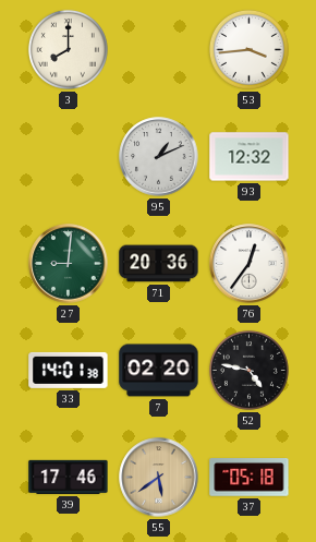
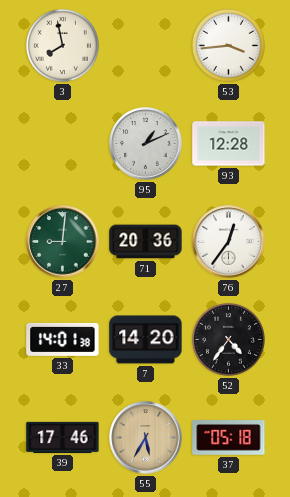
3: 8:00 -> 7:58 (62, 45)
93: 12:32 -> 12:28 (229, 144)
7: 02:20 -> 14:20 (146, 340)
52: 4:47 -> 4:36 (228, 339)
55: 5:39 -> 5:35 (146, 438)
